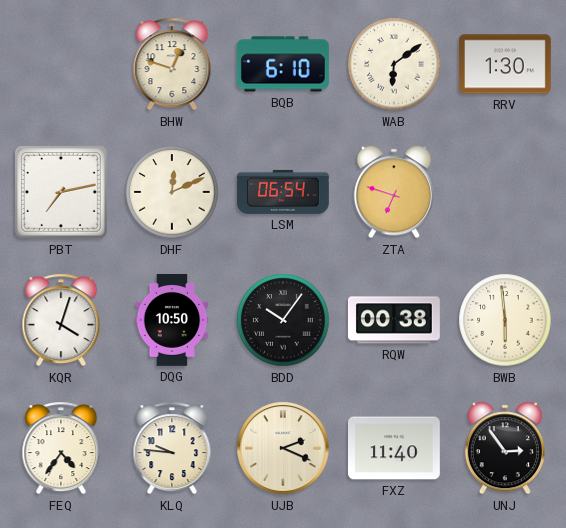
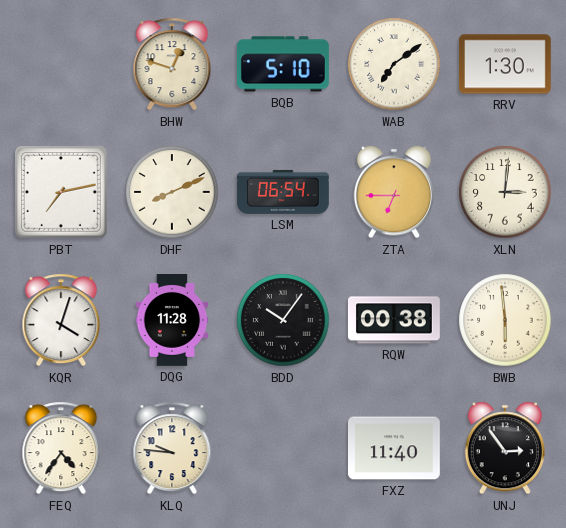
BQB: 6:10 -> 5:10 (283, 64)
WAB: 6:09 -> 7:09 (394, 64)
DHF: 12:11 -> 8:11 (172, 192)
ZTA: 6:48 -> 6:45 (394, 192)
XLN: none -> 3:01 (505, 192)
DQG: 10:50 -> 11:28 (172, 321)
UJB: 2:19 -> none (283, 448)
